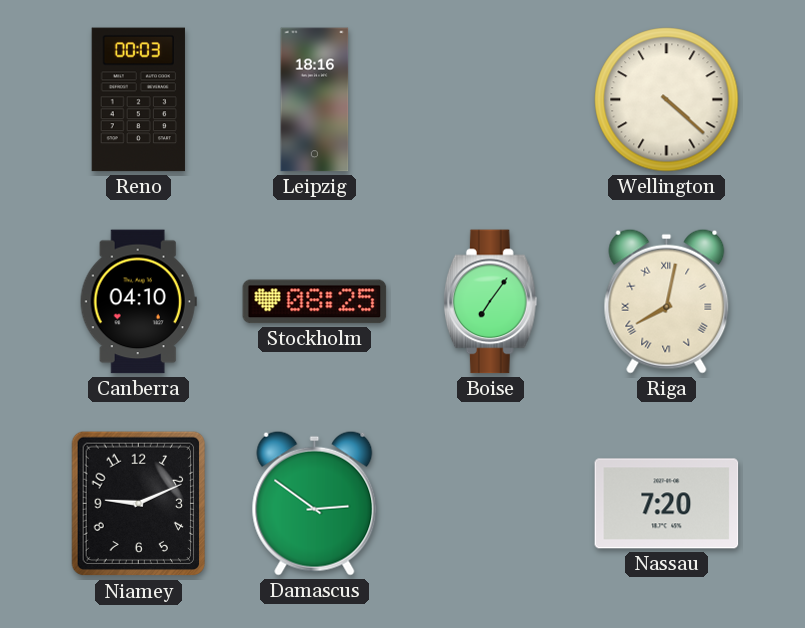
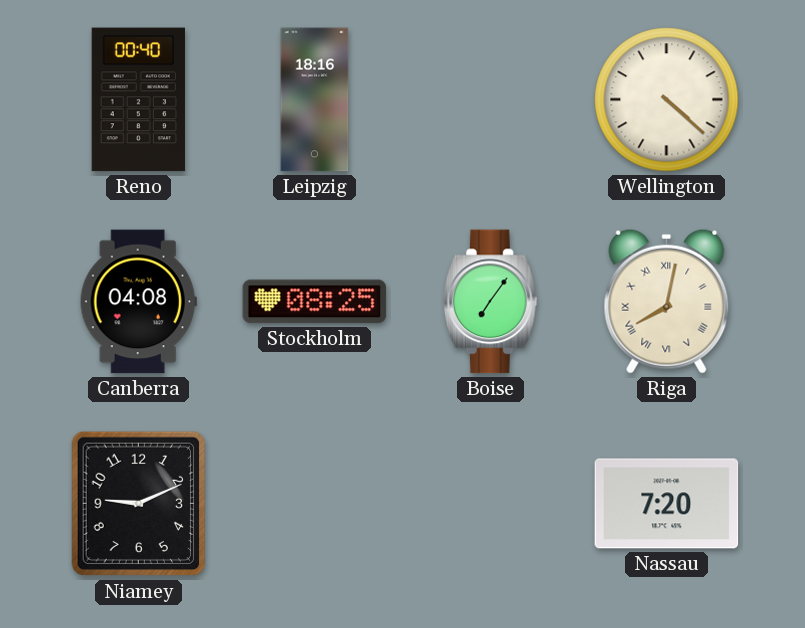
Reno: 00:03 -> 00:40 (138, 100)
Canberra: 04:10 -> 04:08 (138, 302)
Damascus: 2:51 -> none (315, 503)
